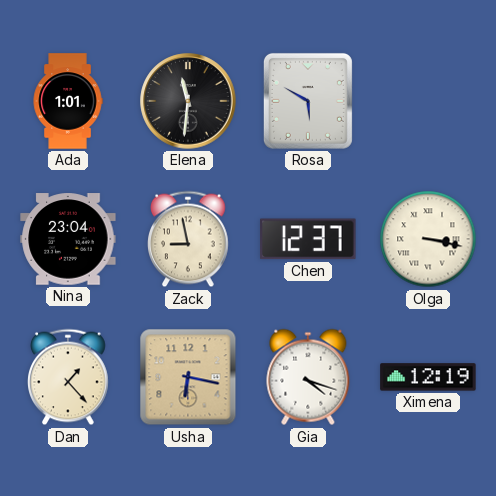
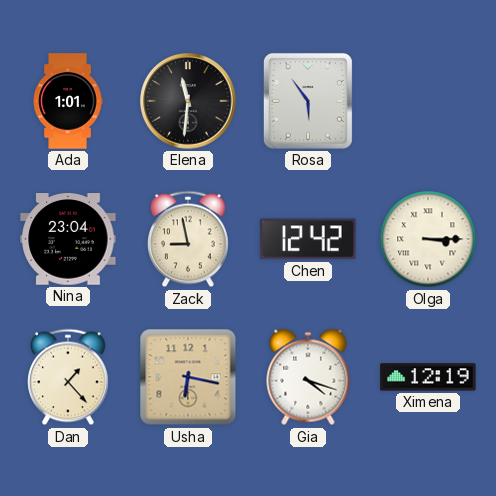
Rosa: 5:50 -> 5:54 (308, 101)
Chen: 12:37 -> 12:42 (308, 239)
Olga: 3:17 -> 3:15 (428, 239)
